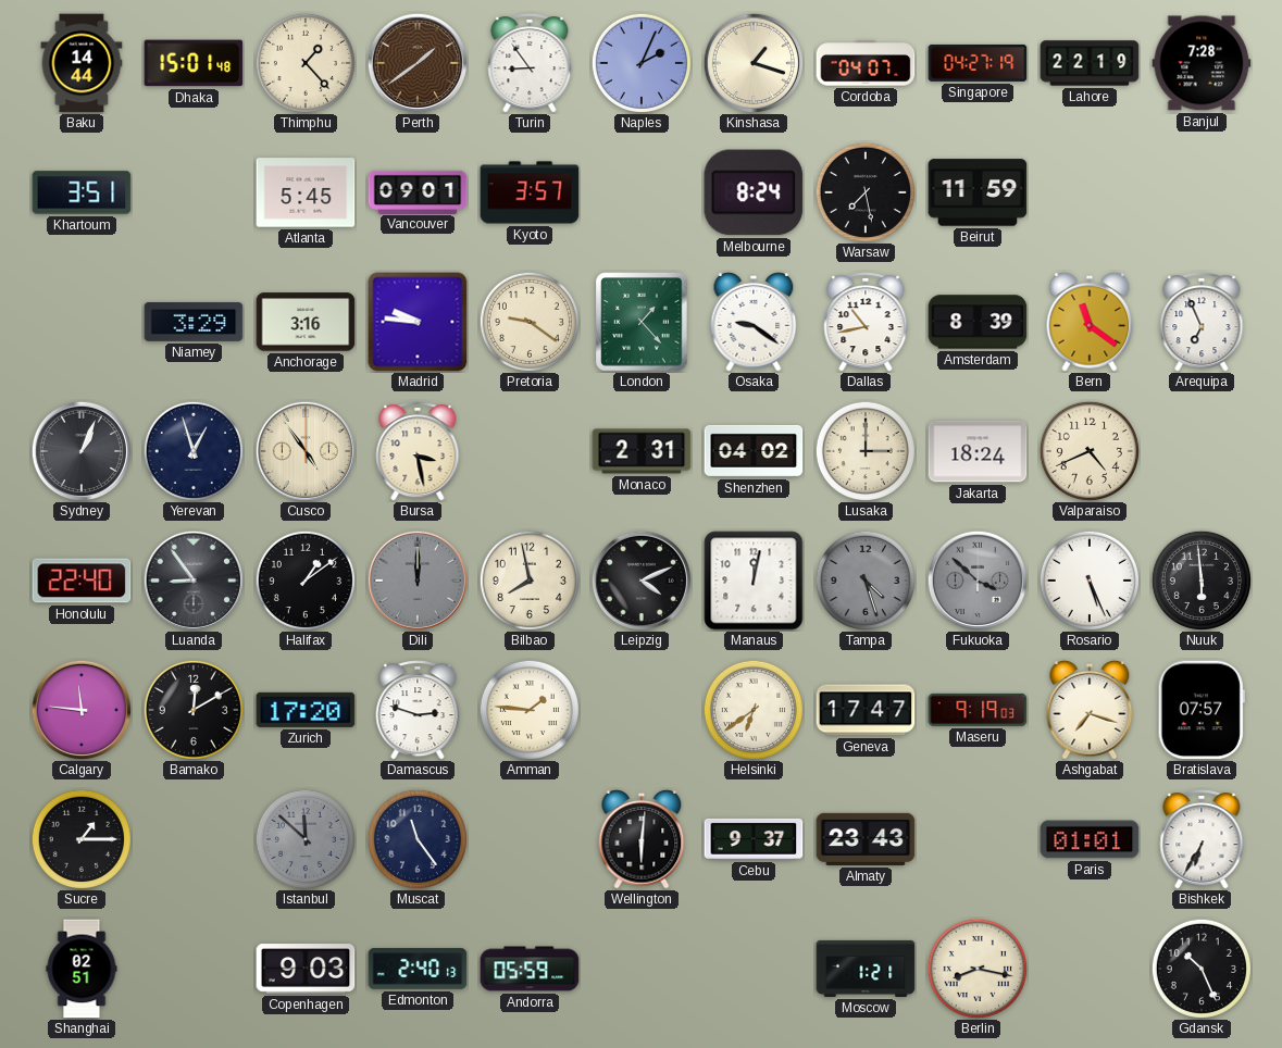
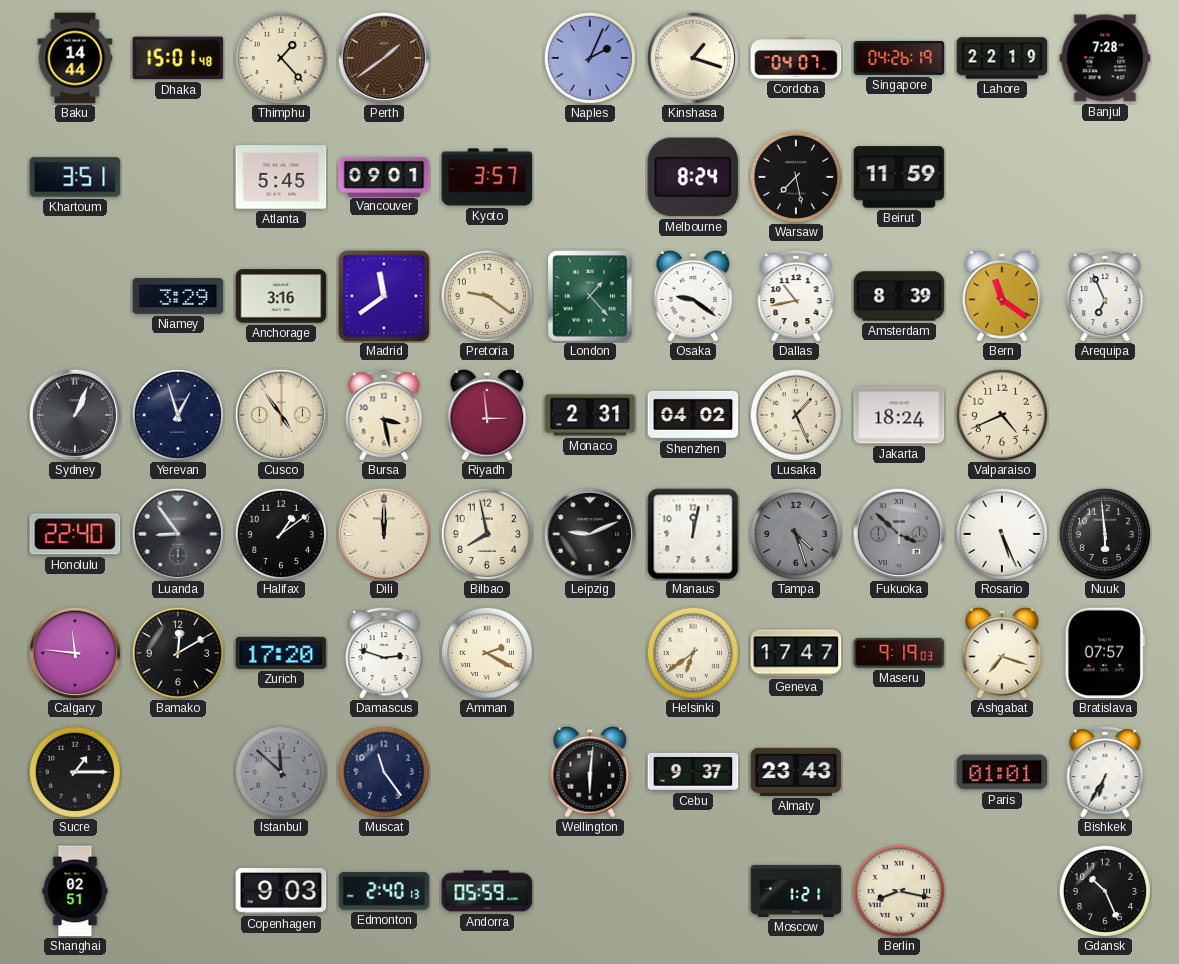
Turin: 8:54 -> none (530, 63)
Singapore: 04:27 -> 04:26 (899, 58)
Madrid: 9:46 -> 11:39 (384, 296)
Riyadh: none -> 2:59 (487, 415)
Lusaka: 3:00 -> 1:26 (796, 415)
Dili dial: grey -> cream (383, 533)
Leipzig: 4:11 -> 9:11 (589, 533)
Amman: 1:46 -> 2:20 (487, 653)
